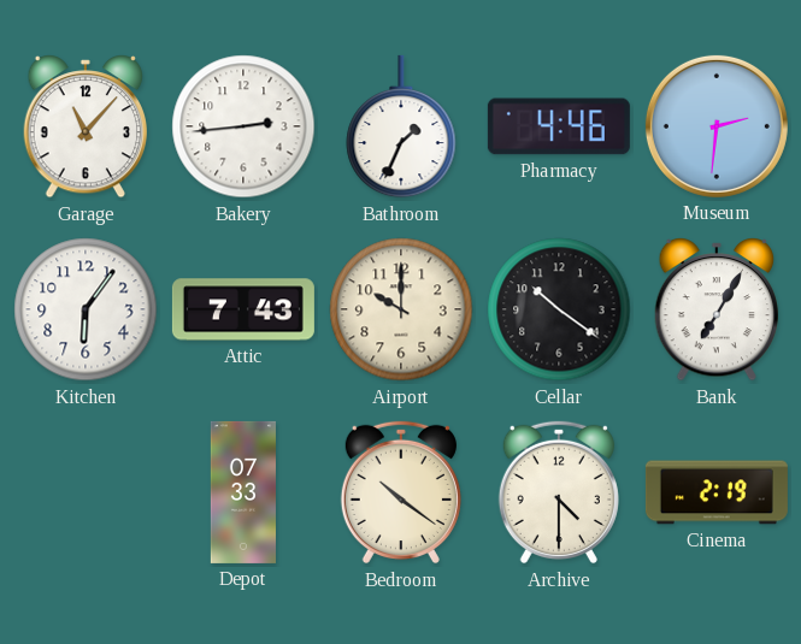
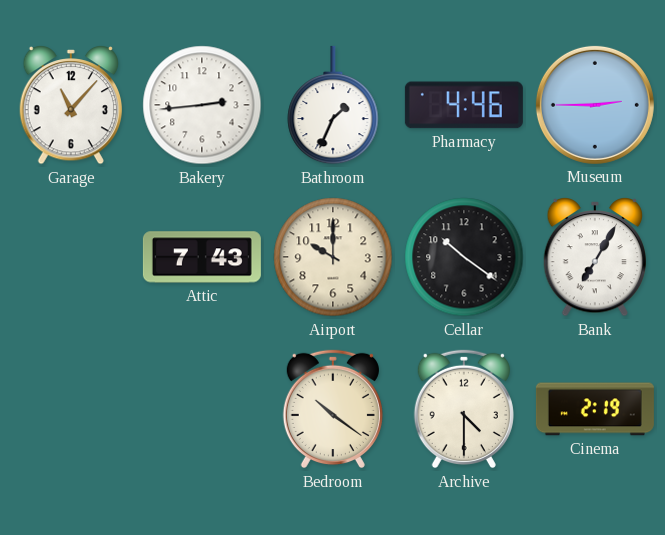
Museum: 2:31 -> 2:45 (595, 105)
Kitchen: 6:06 -> none (86, 309)
Depot: 07:33 -> none (243, 492)
